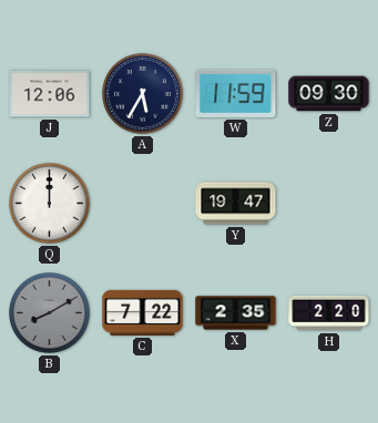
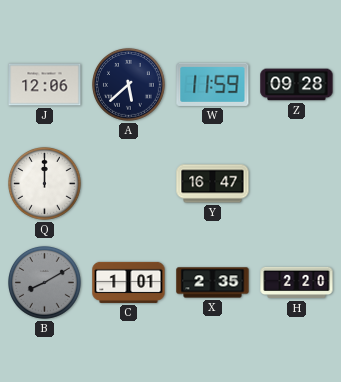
A: 5:35 -> 5:38 (129, 85)
Z: 09:30 -> 09:28 (297, 85)
Y: 19:47 -> 16:47 (213, 184)
C: 7:22 -> 1:01 (129, 282)
